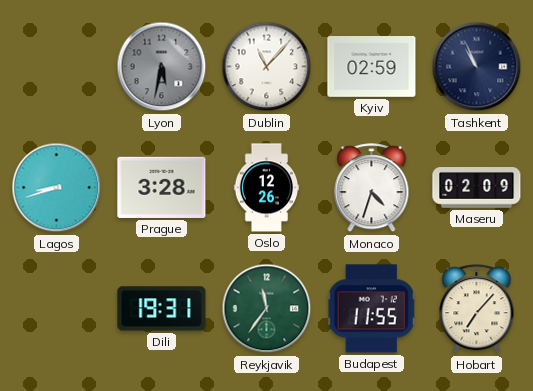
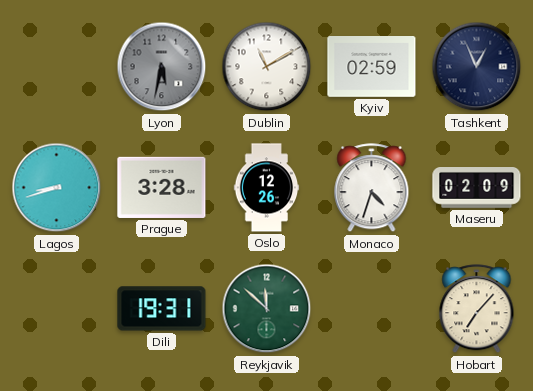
Dublin: 11:07 -> 11:10 (267, 67)
Tashkent: 10:56 -> 12:56 (477, 67)
Reykjavik: 11:36 -> 11:52 (267, 309)
Budapest: 11:55 -> none (371, 309)
